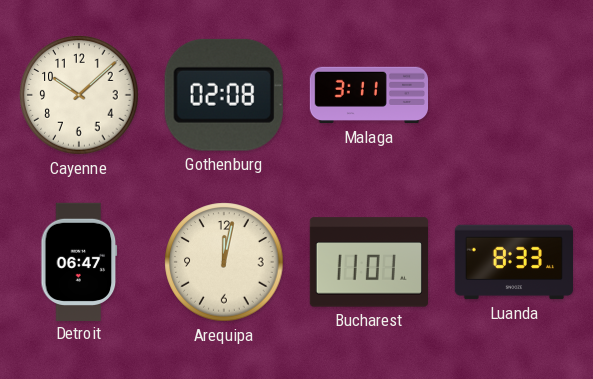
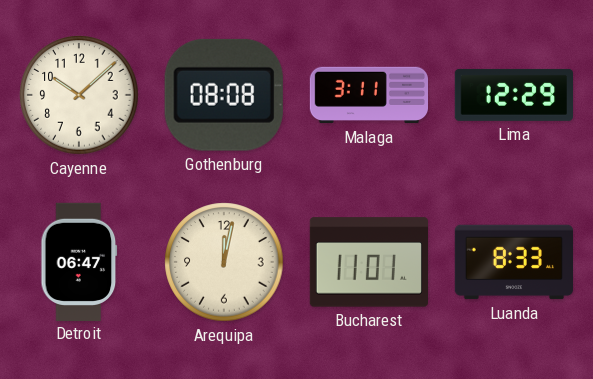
Gothenburg: 02:08 -> 08:08 (224, 95)
Lima: none -> 12:29 (513, 95)
